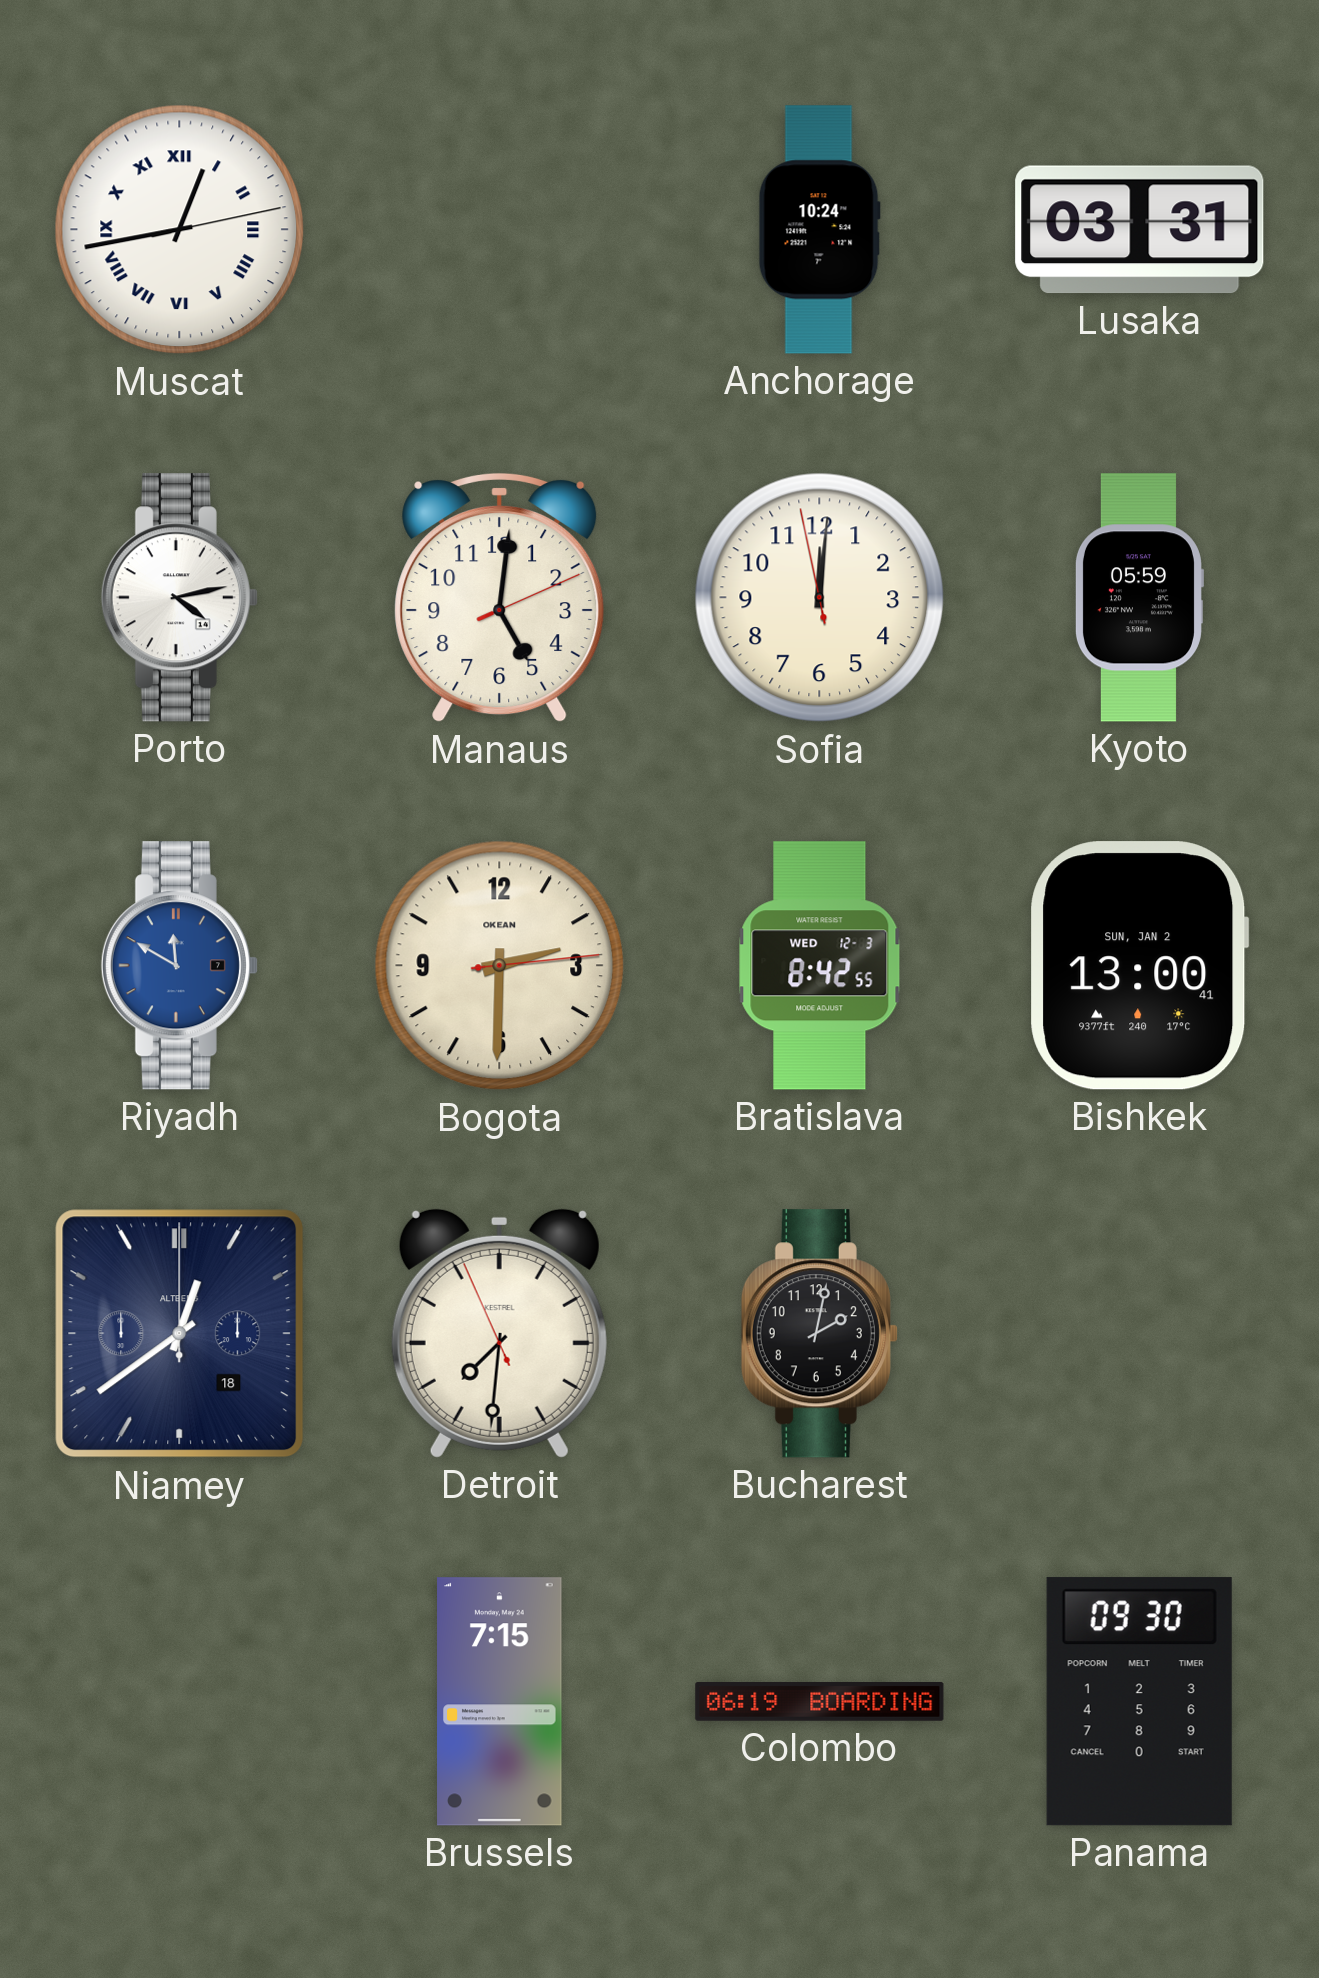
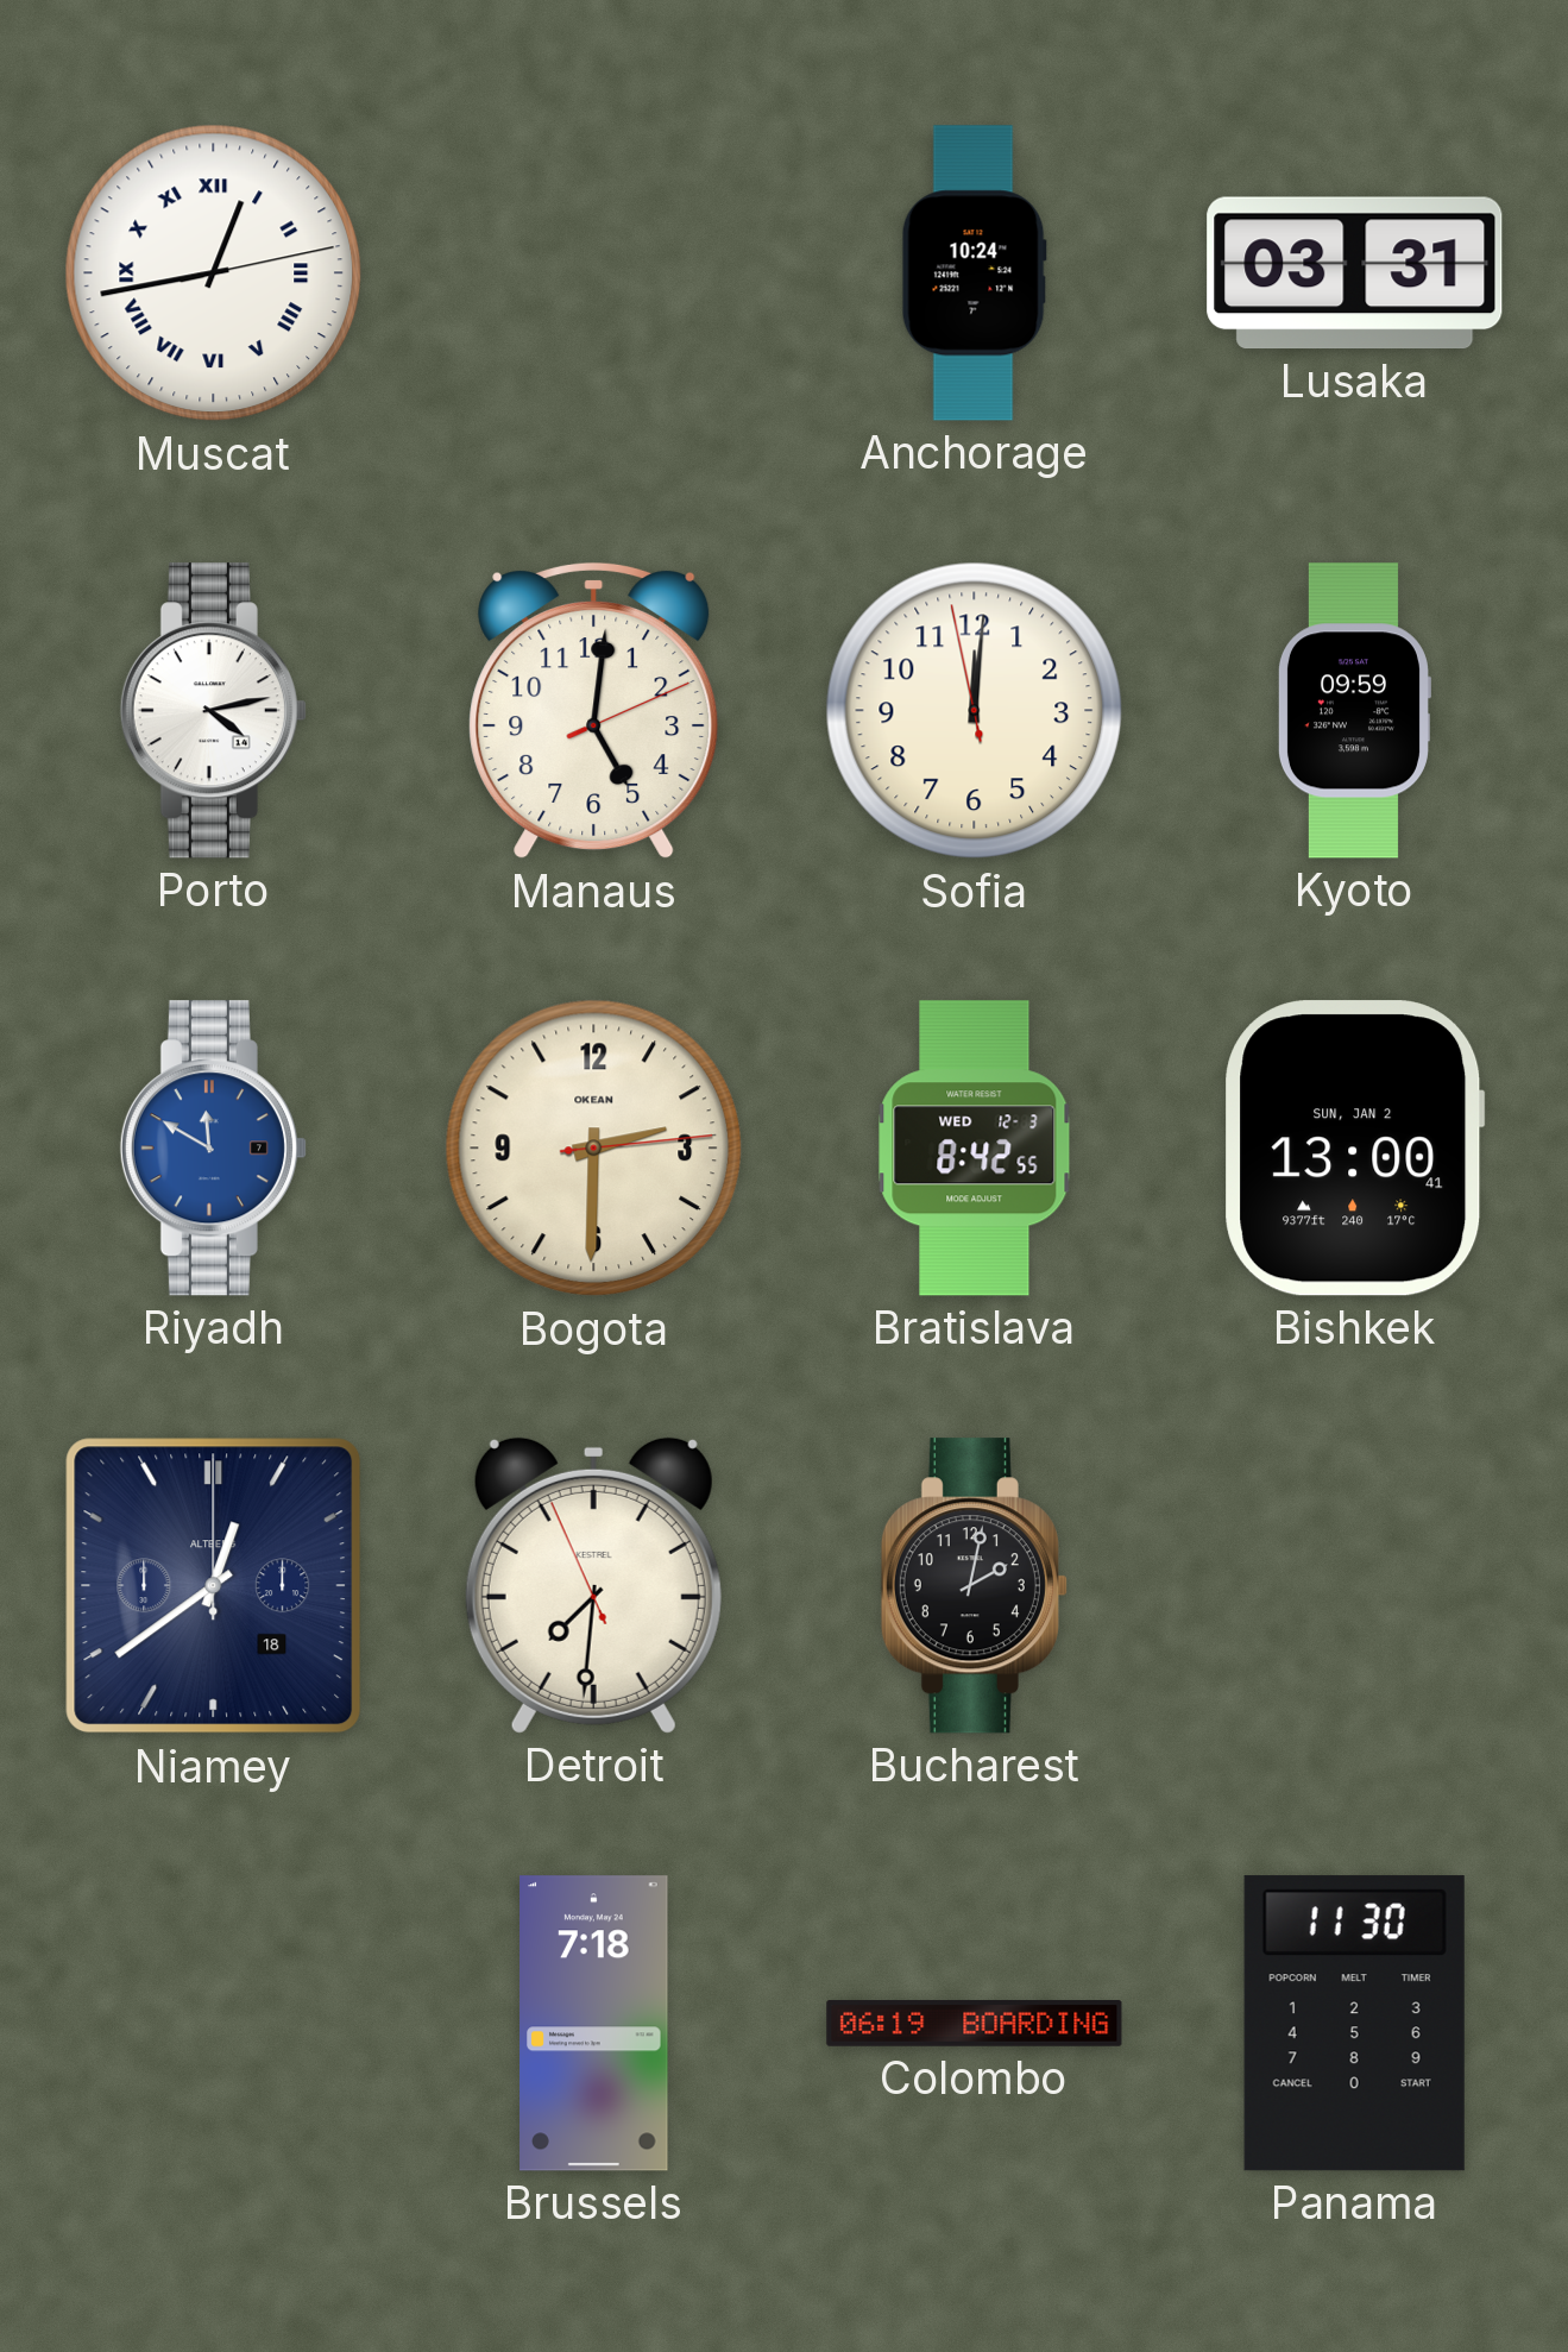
Kyoto: 05:59 -> 09:59 (1354, 711)
Brussels: 7:15 -> 7:18 (594, 2024)
Panama: 09:30 -> 11:30 (1354, 2024)
